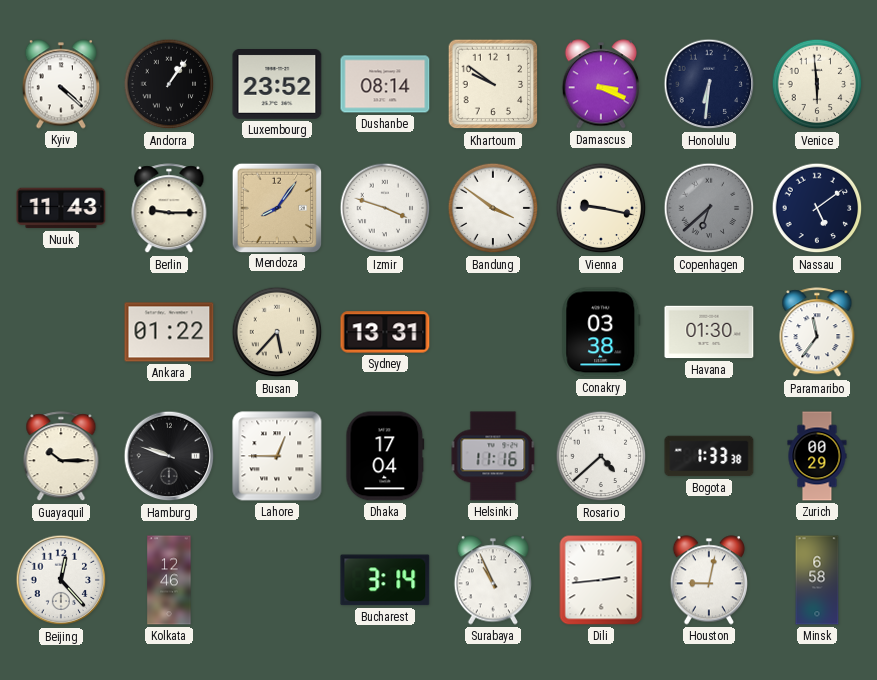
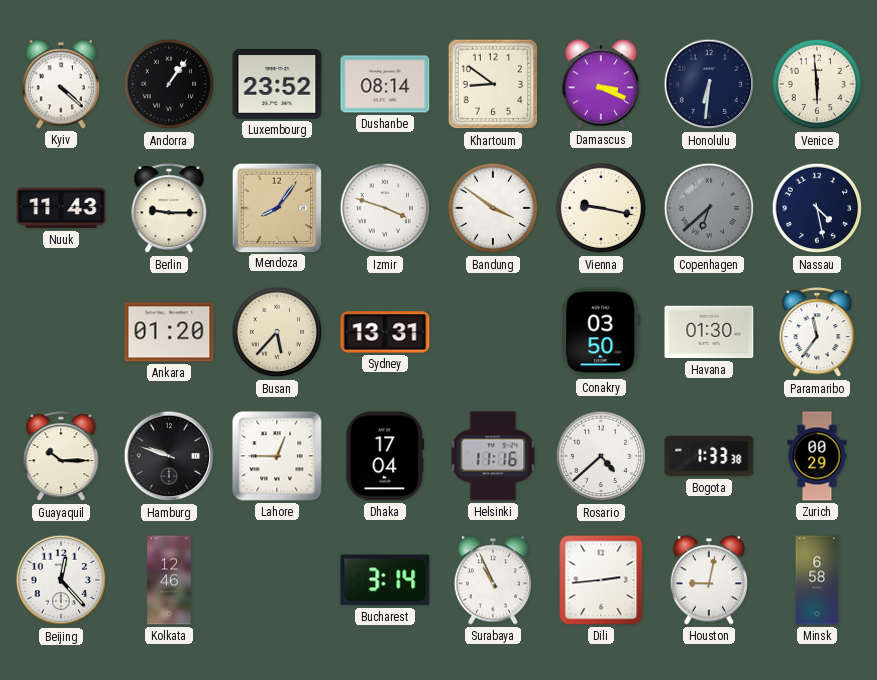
Khartoum: 9:51 -> 8:51 (493, 84)
Nassau: 5:09 -> 4:28 (817, 208)
Ankara: 01:22 -> 01:20 (169, 332)
Conakry: 03:38 -> 03:50 (601, 332)
